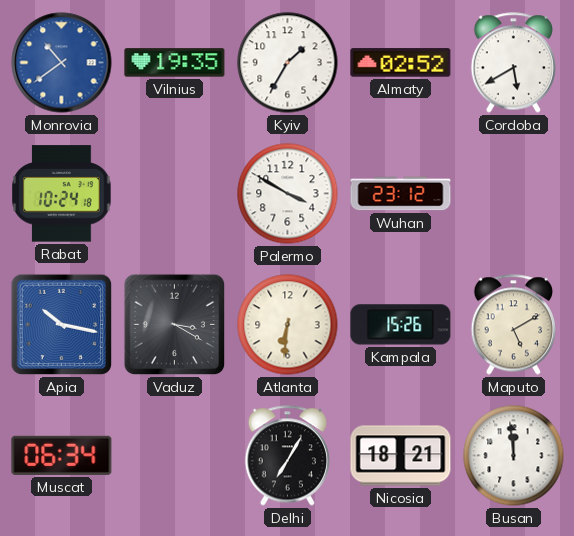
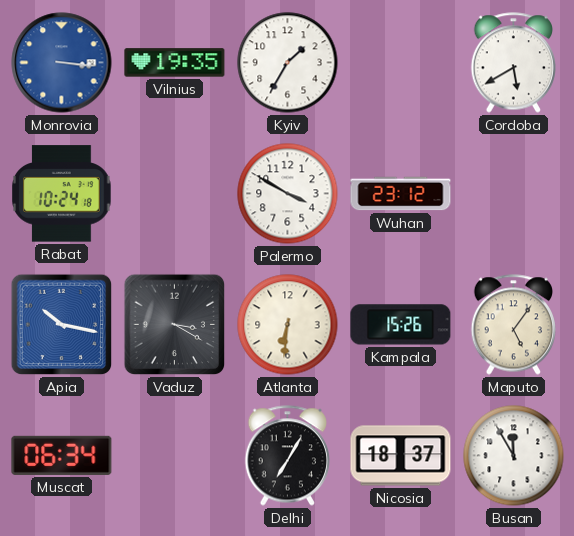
Monrovia: 10:39 -> 3:16 (62, 63)
Almaty: 02:52 -> none (401, 63)
Maputo: 5:10 -> 5:06 (513, 325)
Nicosia: 18:21 -> 18:37 (401, 456)
Busan: 11:59 -> 11:55 (514, 456)
